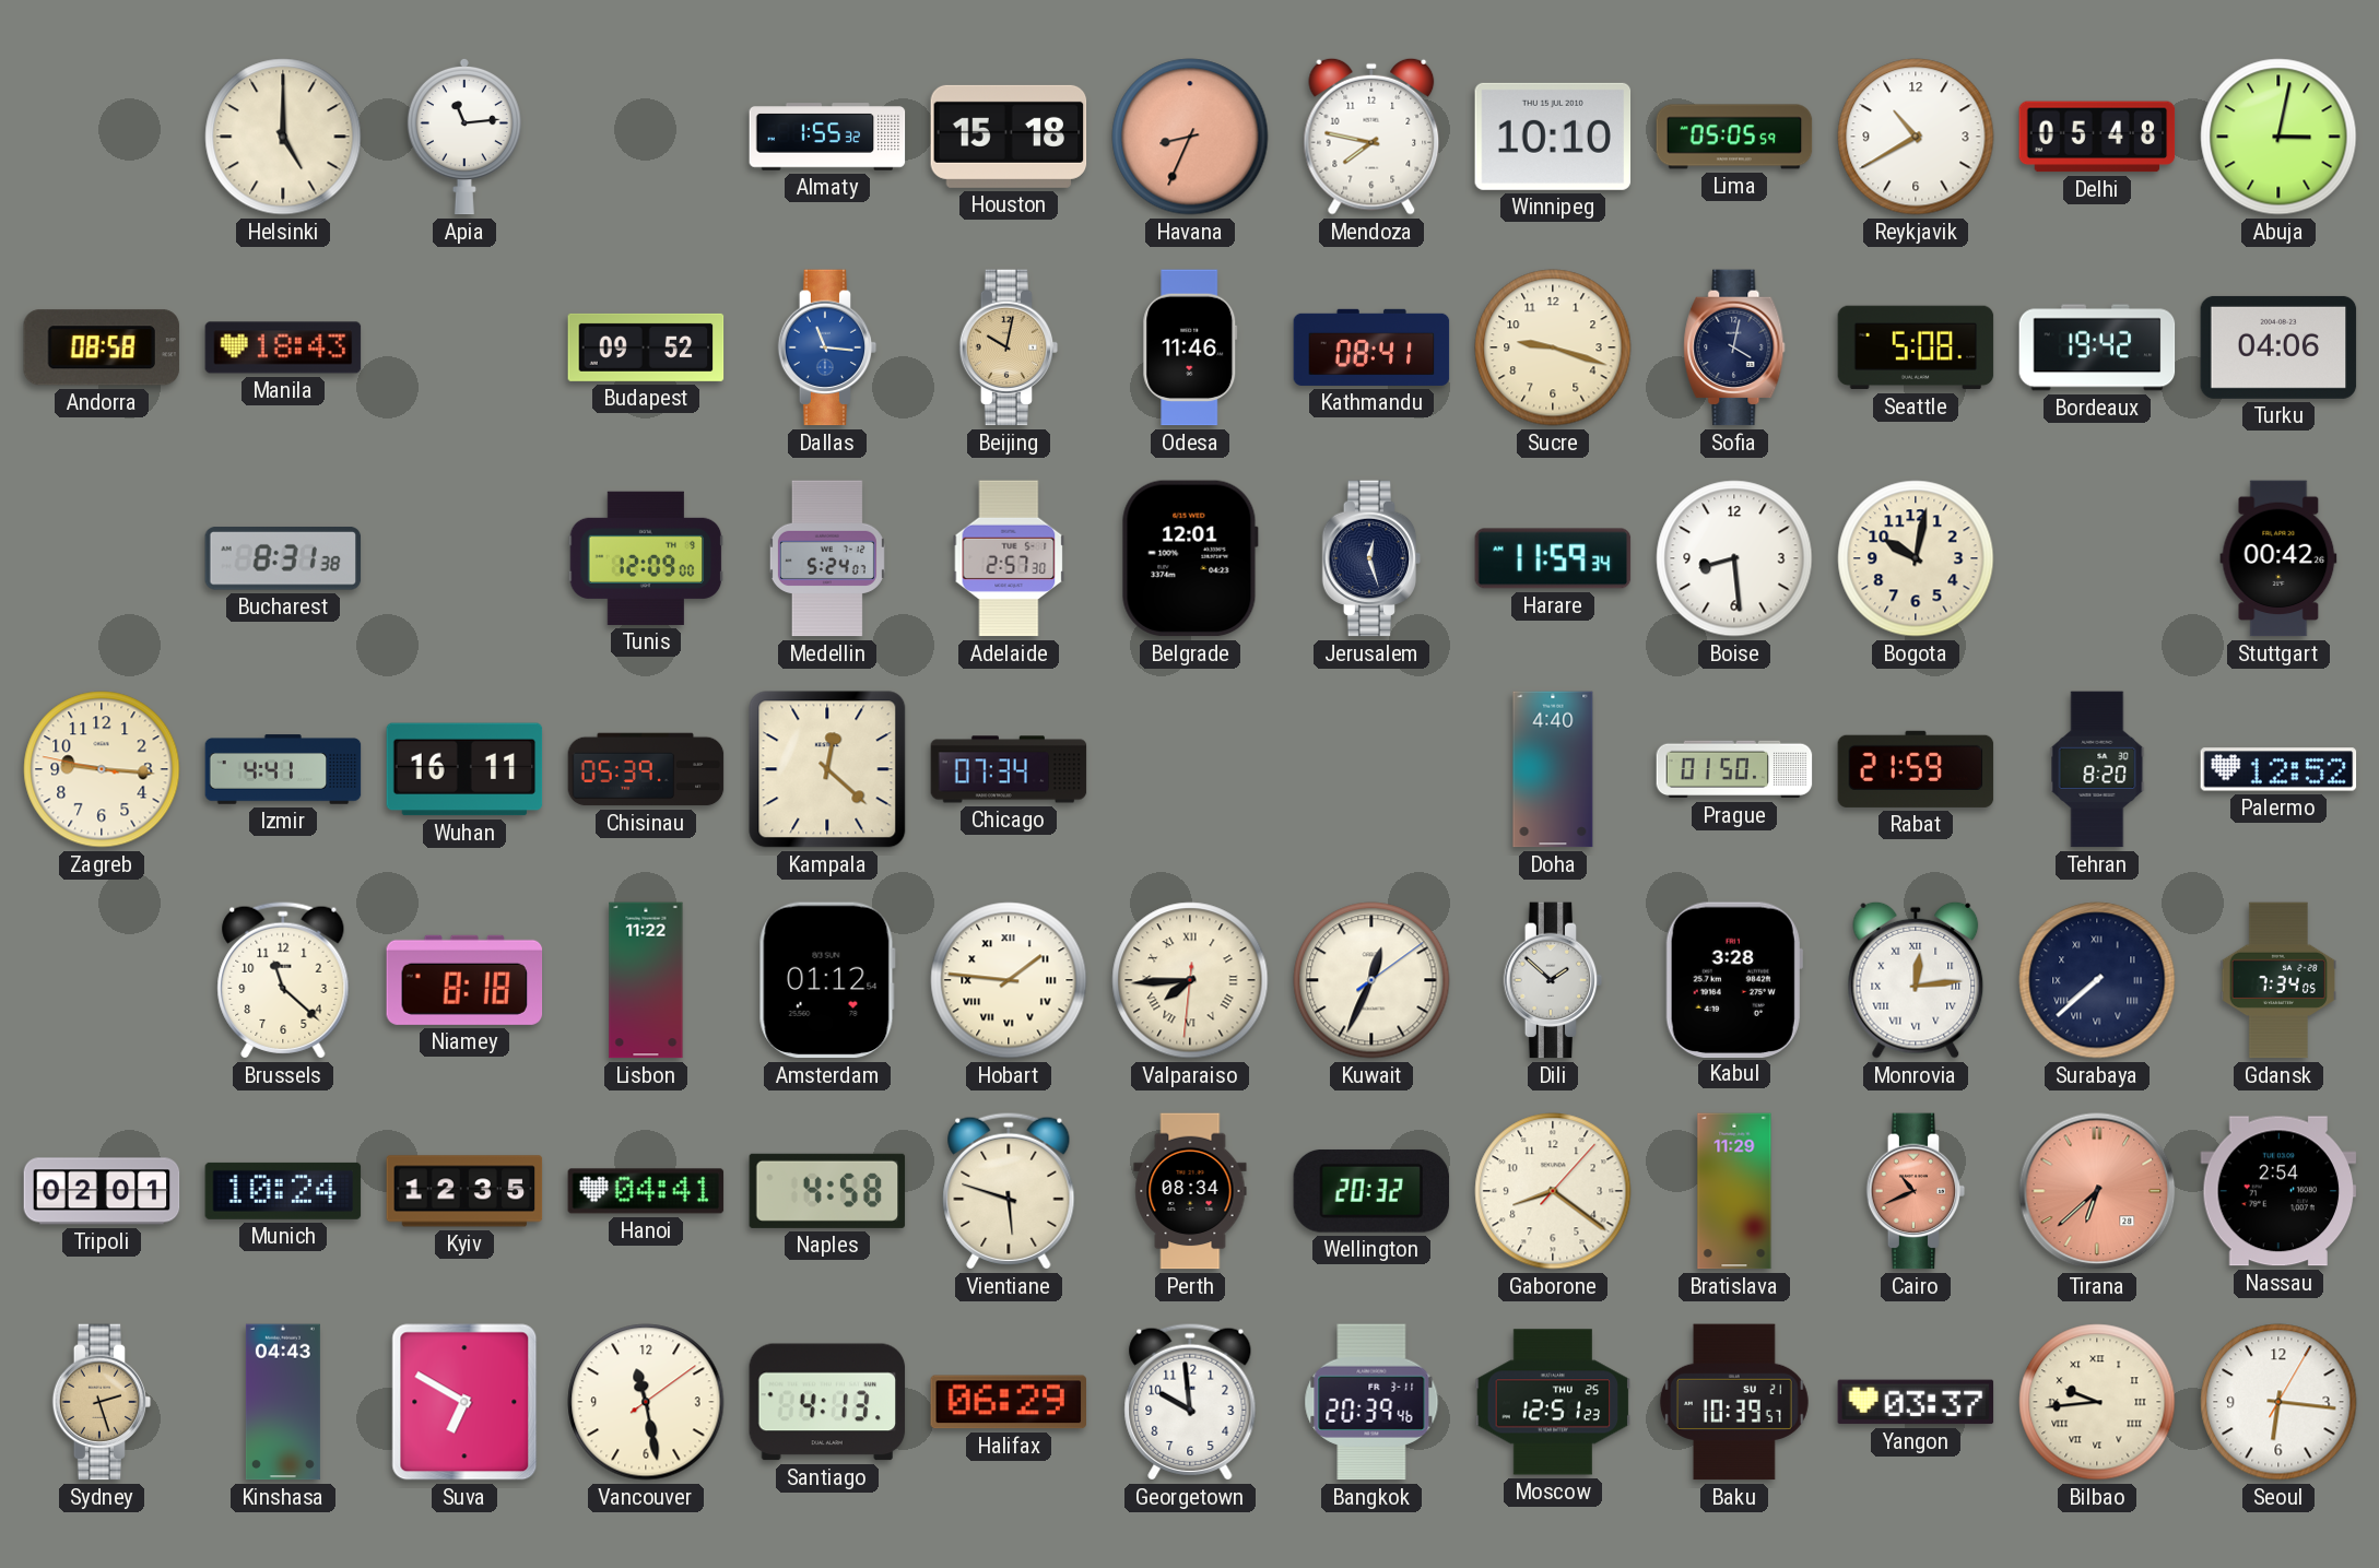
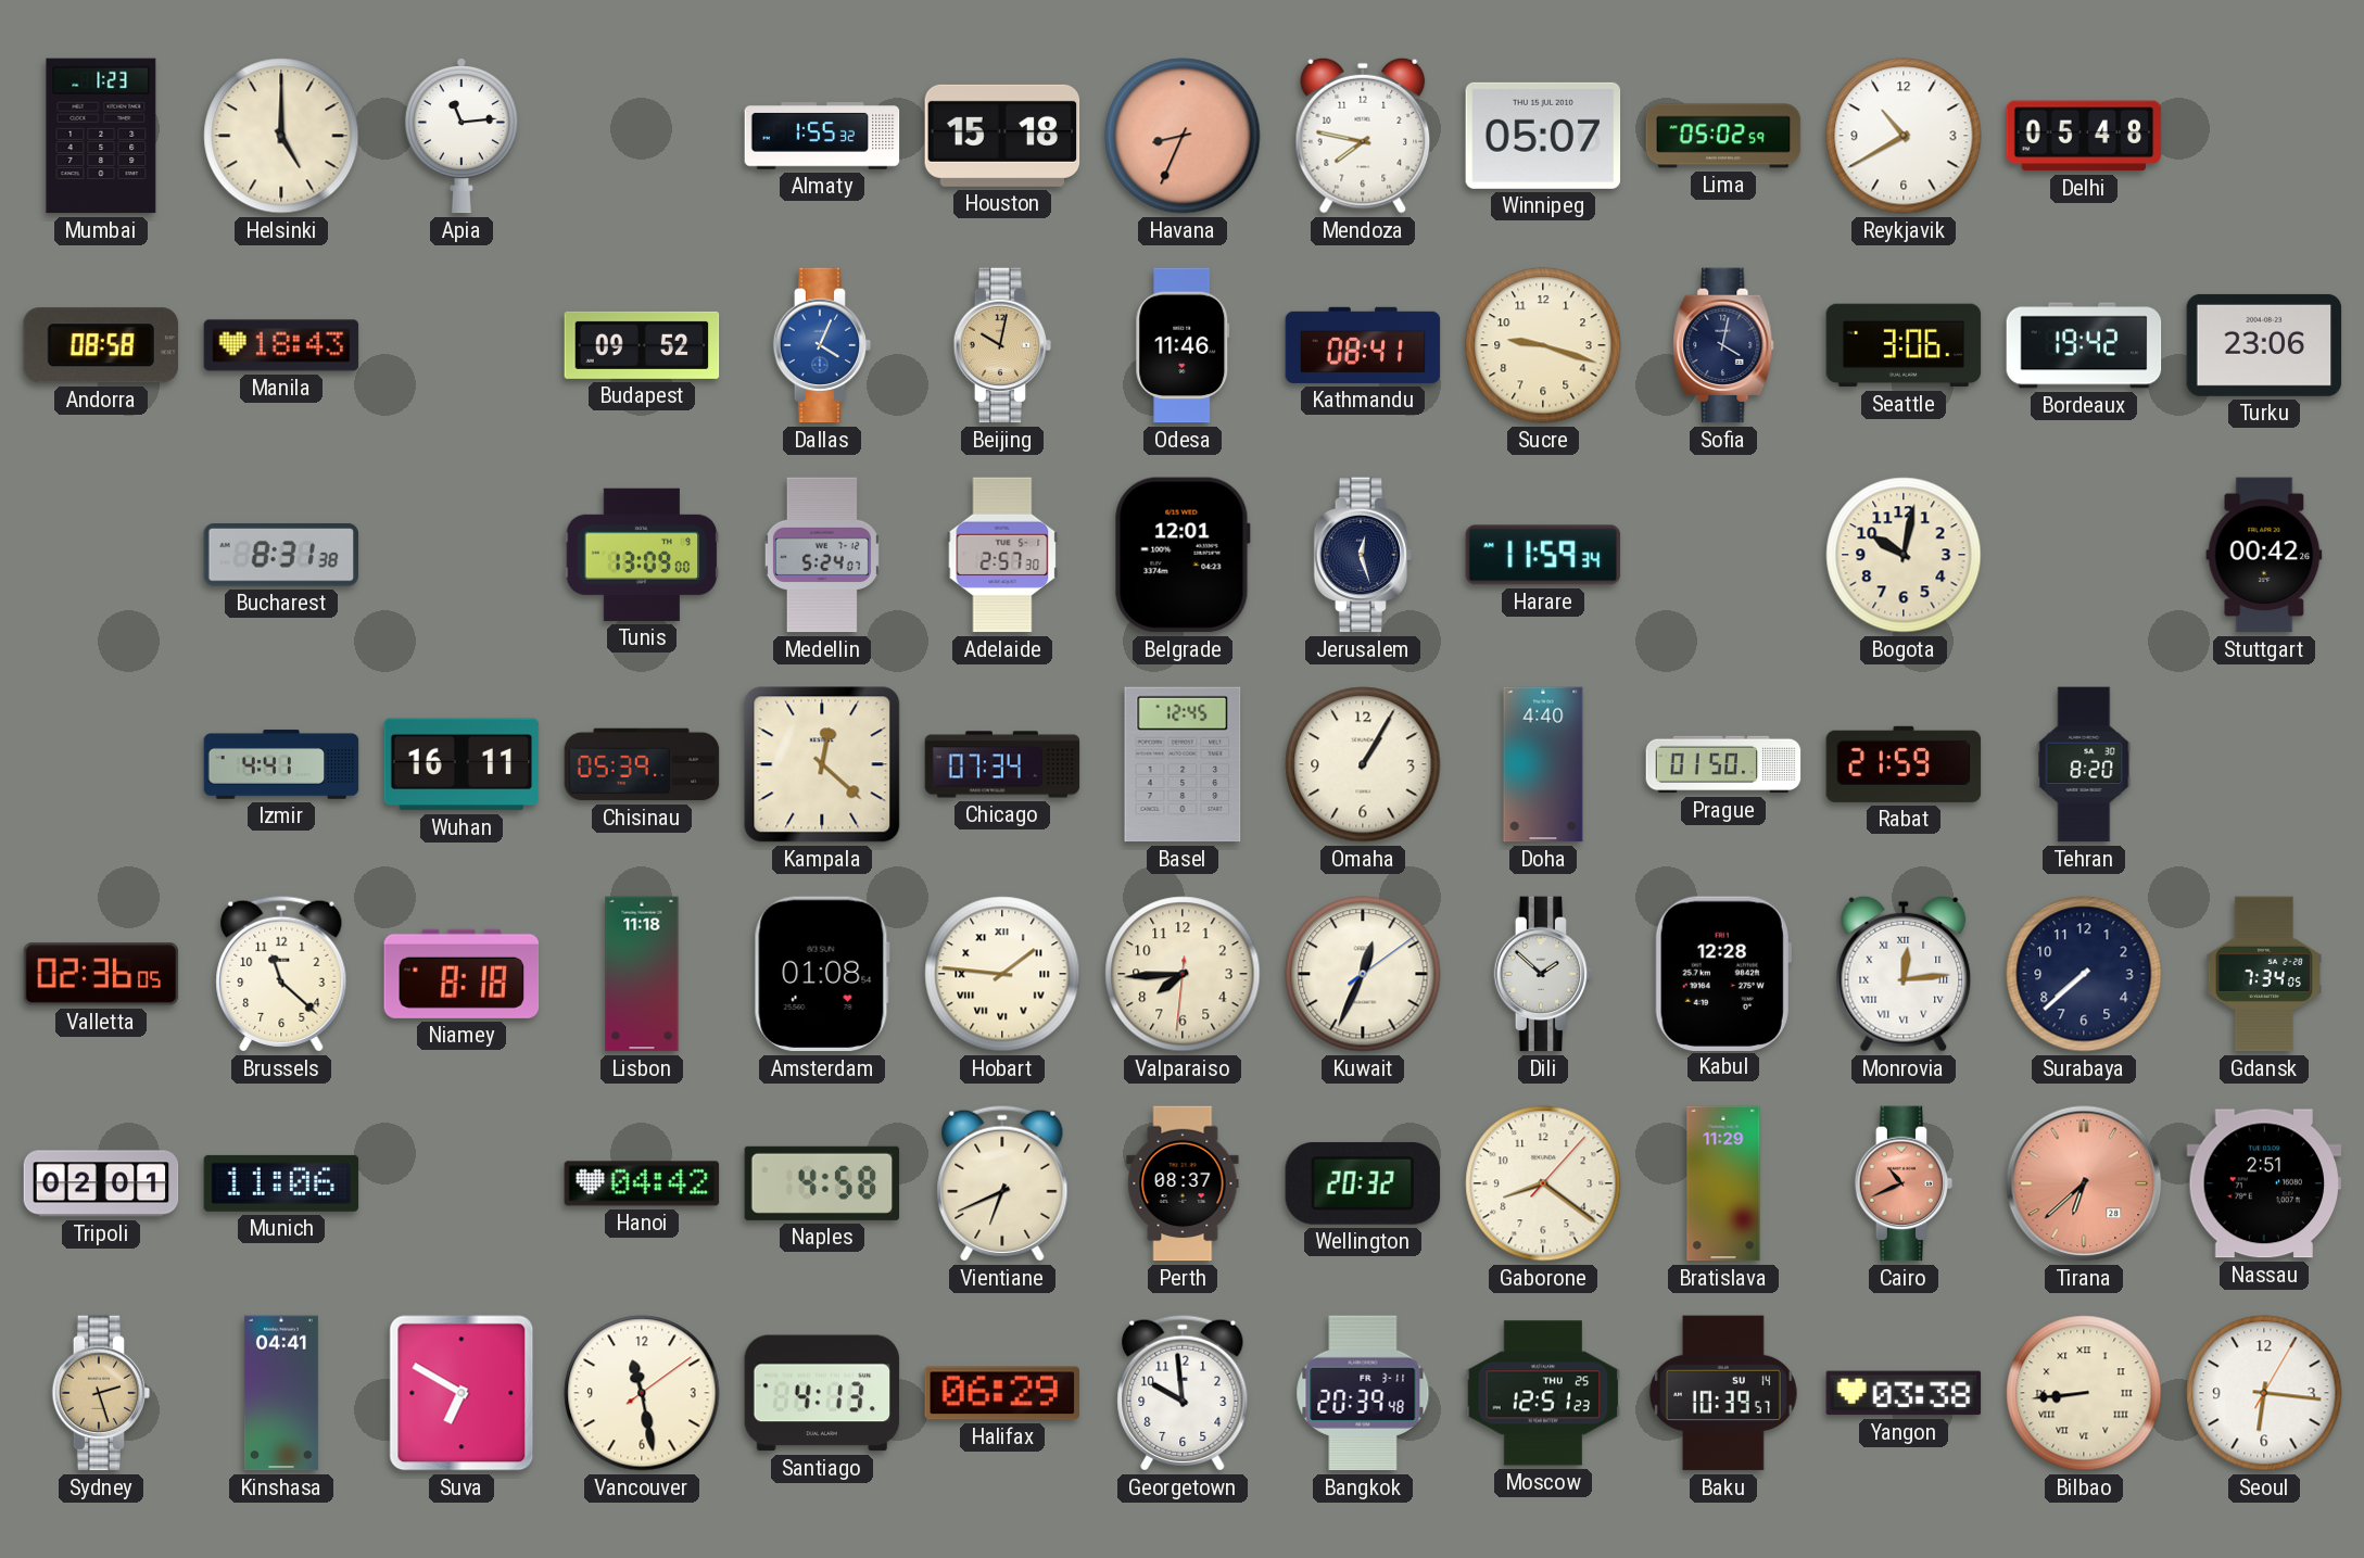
Mumbai: none -> 1:23 (101, 136)
Winnipeg: 10:10 -> 05:07 (1543, 136)
Lima: 05:05 -> 05:02 (1723, 136)
Abuja: 3:02 -> none (2278, 137)
Dallas: 11:16 -> 4:04 (822, 345)
Seattle: 5:08 -> 3:06 (1904, 345)
Turku: 04:06 -> 23:06 (2264, 345)
Tunis: 12:09 -> 13:09 (642, 555)
Boise: 8:29 -> none (1734, 558)
Zagreb: 9:15 -> none (102, 769)
Basel: none -> 12:45 (1183, 764)
Omaha: none -> 1:05 (1363, 764)
Palermo: 12:52 -> none (2278, 769)
Valletta: none -> 02:36 (101, 974)
Lisbon: 11:22 -> 11:18 (642, 974)
Amsterdam: 01:12 -> 01:08 (822, 974)
Valparaiso numerals: Roman -> Arabic (1183, 974)
Kabul: 3:28 -> 12:28 (1723, 973)
Surabaya numerals: Roman -> Arabic (2084, 974)
Munich: 10:24 -> 11:06 (281, 1183)
Kyiv: 12:35 -> none (464, 1191)
Hanoi: 04:41 -> 04:42 (642, 1183)
Vientiane: 5:48 -> 6:41 (1002, 1183)
Perth: 08:34 -> 08:37 (1183, 1183)
Nassau: 2:54 -> 2:51 (2264, 1183)
Kinshasa: 04:43 -> 04:41 (281, 1393)
Bangkok: 20:39:46 -> 20:39:48 (1363, 1393)
Baku date: SU 21 -> SU 14 (1723, 1393)
Yangon: 03:37 -> 03:38 (1904, 1393)
Bilbao: 9:44 -> 8:44 (2084, 1393)
